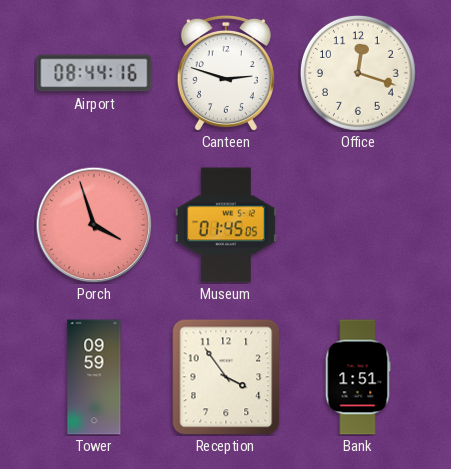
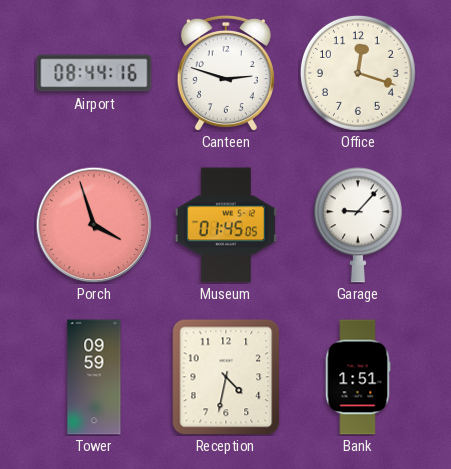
Garage: none -> 9:07 (358, 225)
Reception: 3:54 -> 4:32 (226, 377)
